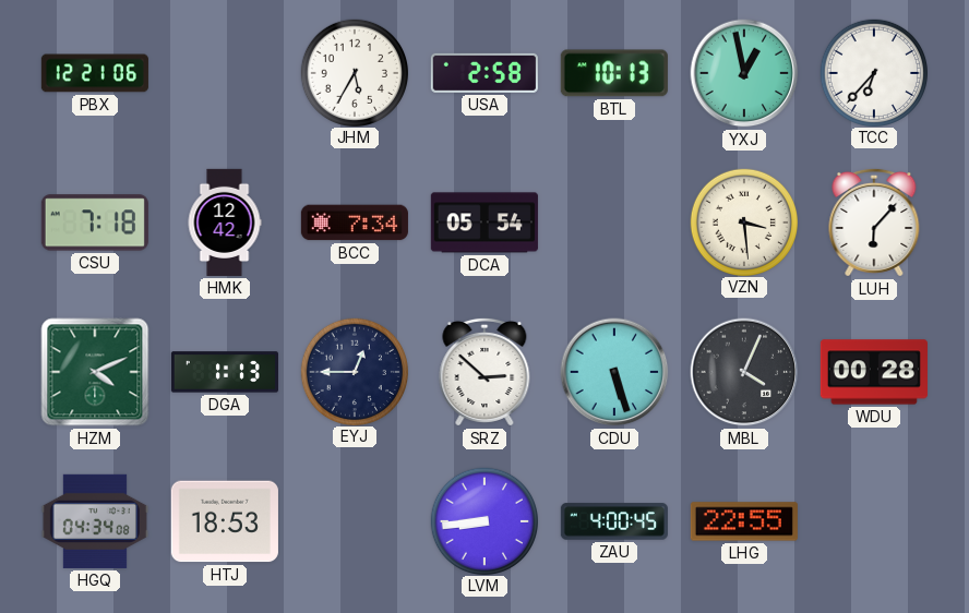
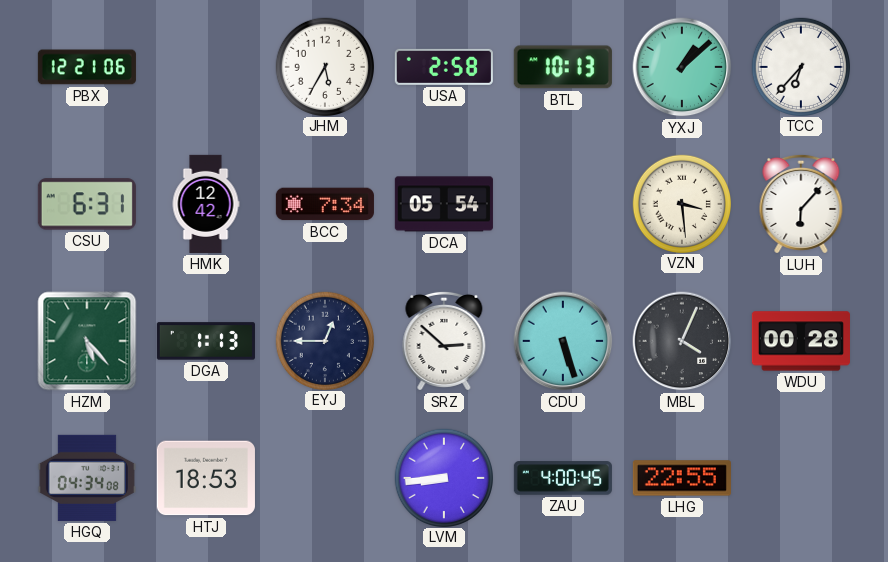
YXJ: 12:58 -> 1:08 (682, 67)
CSU: 7:18 -> 6:31 (87, 204)
HZM: 4:11 -> 5:23 (87, 341)
